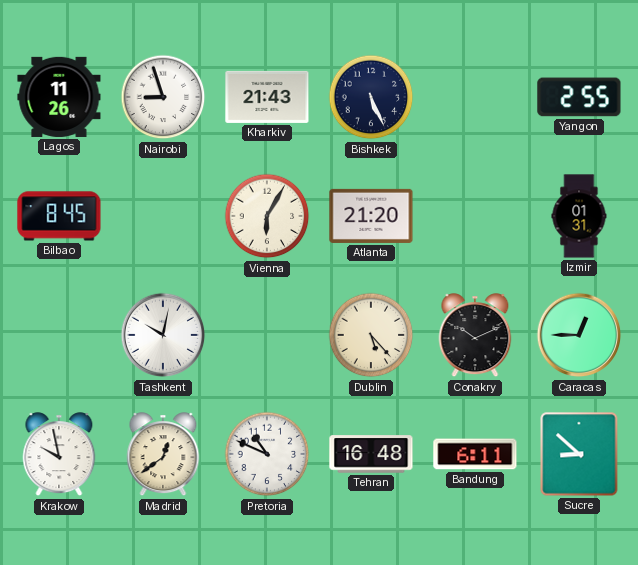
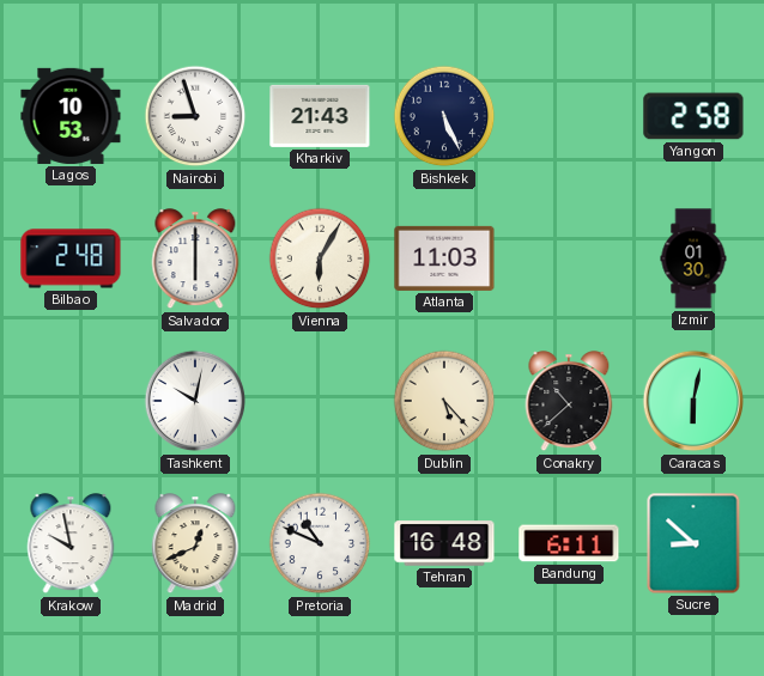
Lagos: 11:26 -> 10:53 (71, 116)
Yangon: 2:55 -> 2:58 (693, 116)
Bilbao: 8:45 -> 2:48 (71, 258)
Salvador: none -> 6:00 (195, 260)
Atlanta: 21:20 -> 11:03 (444, 258)
Izmir: 01:31 -> 01:30 (693, 258)
Conakry: 10:11 -> 10:38 (569, 402)
Caracas: 12:45 -> 6:02 (693, 401)
Madrid: 12:39 -> 12:41 (195, 544)
